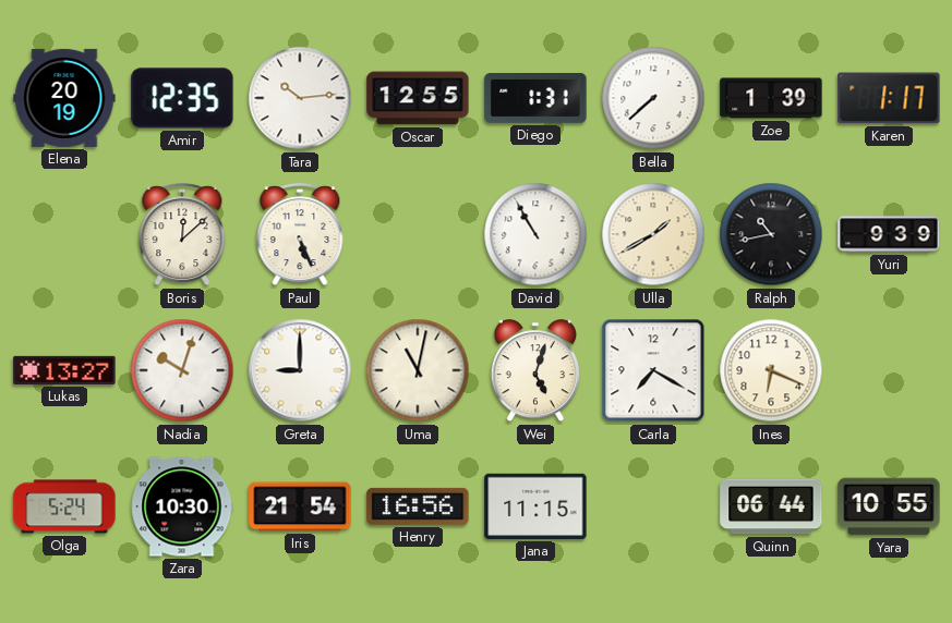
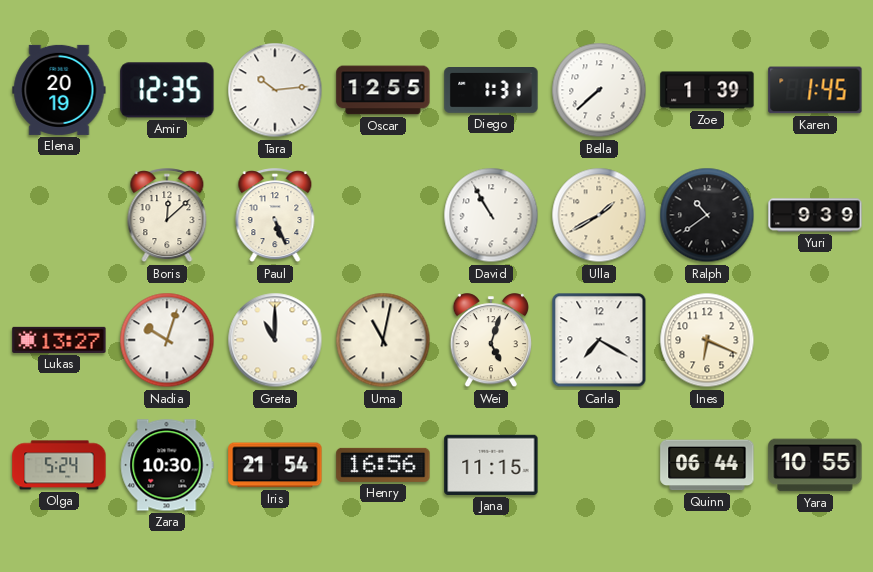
Karen: 1:17 -> 1:45 (815, 90)
Ralph: 10:43 -> 10:39 (707, 215)
Greta: 9:00 -> 11:00 (275, 340)
